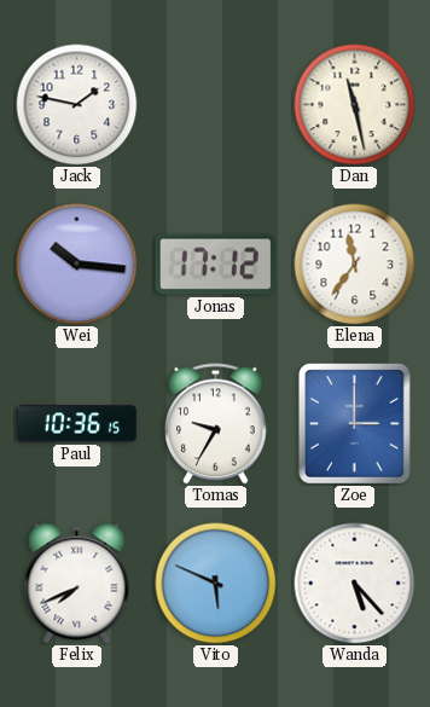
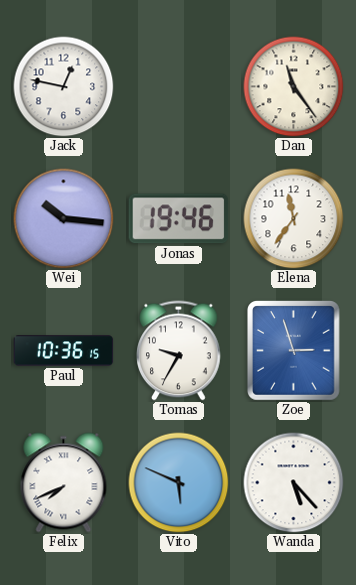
Jack: 1:47 -> 12:47 (64, 87)
Dan: 11:28 -> 11:24 (294, 87)
Jonas: 17:12 -> 19:46 (179, 219)
Zoe: 3:00 -> 2:57 (294, 351)
